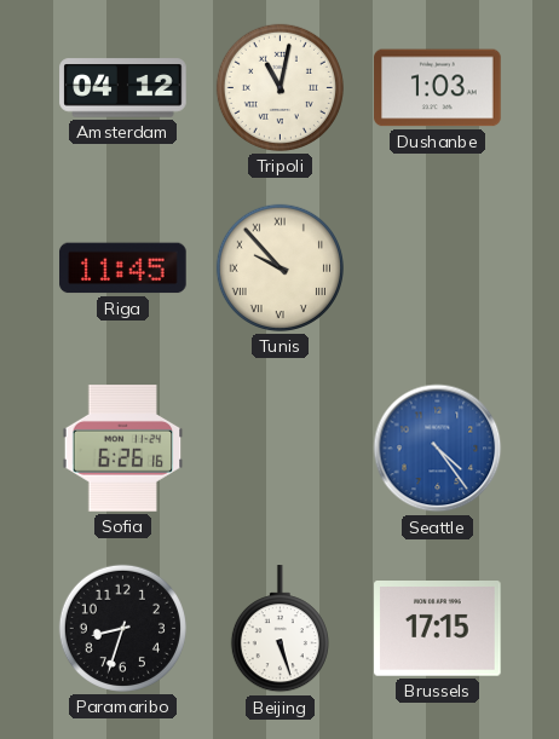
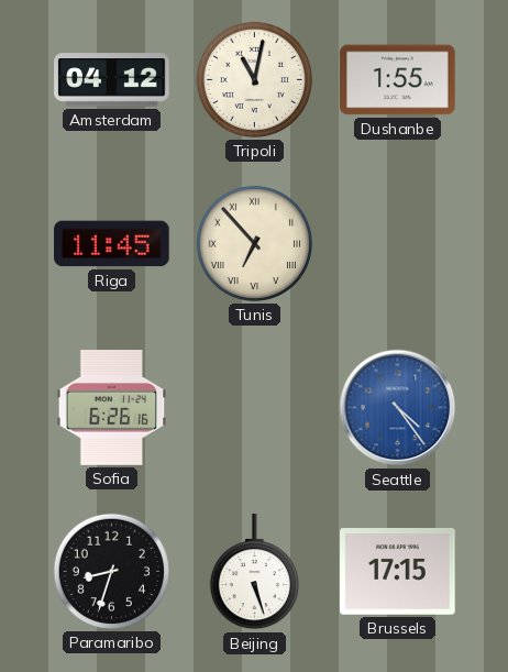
Dushanbe: 1:03 -> 1:55 (398, 80)
Tunis: 9:53 -> 6:53 (254, 243)
